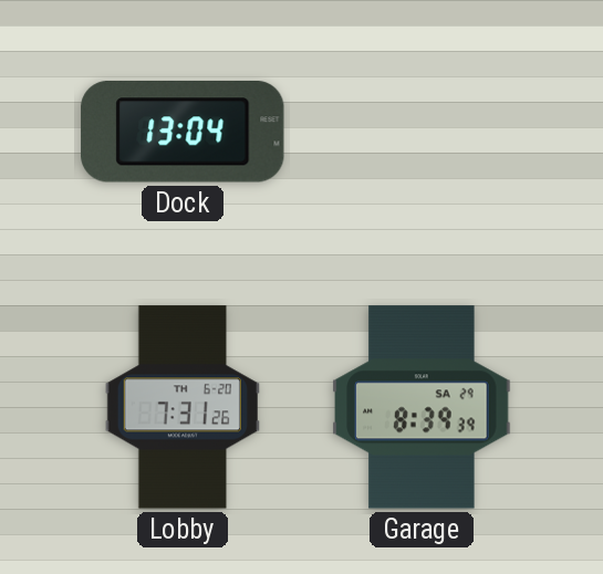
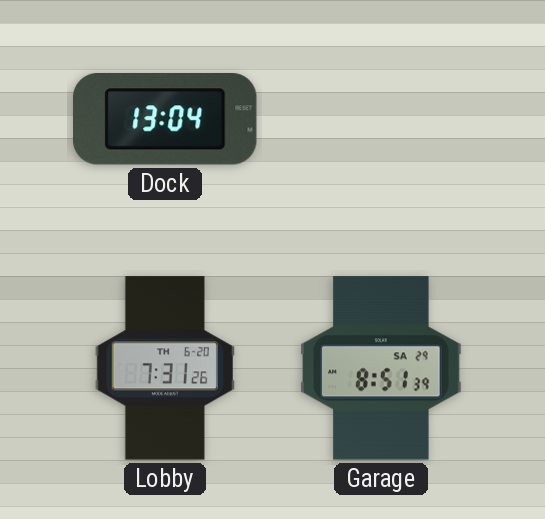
Garage: 8:39 -> 8:51 (381, 368)
